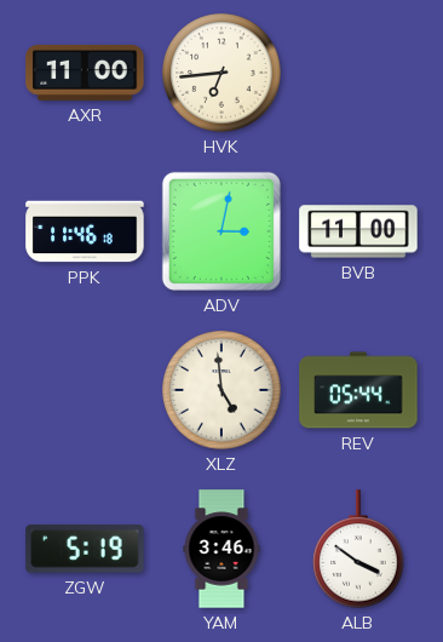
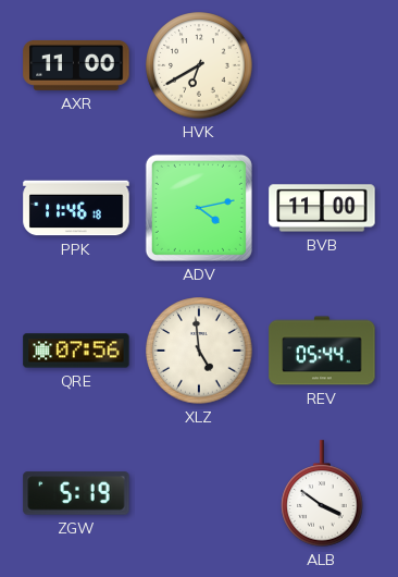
HVK: 6:44 -> 6:40 (199, 65)
ADV: 3:02 -> 4:13 (199, 208)
QRE: none -> 07:56 (76, 351)
YAM: 3:46 -> none (221, 549)
